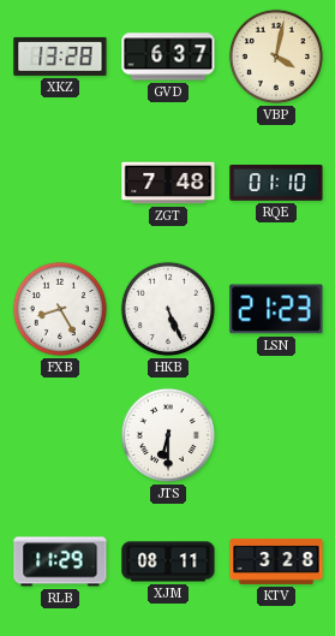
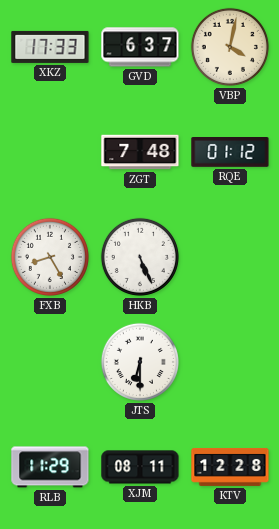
XKZ: 13:28 -> 17:33 (50, 47)
RQE: 01:10 -> 01:12 (230, 153)
LSN: 21:23 -> none (276, 309)
KTV: 3:28 -> 12:28 (230, 468)
